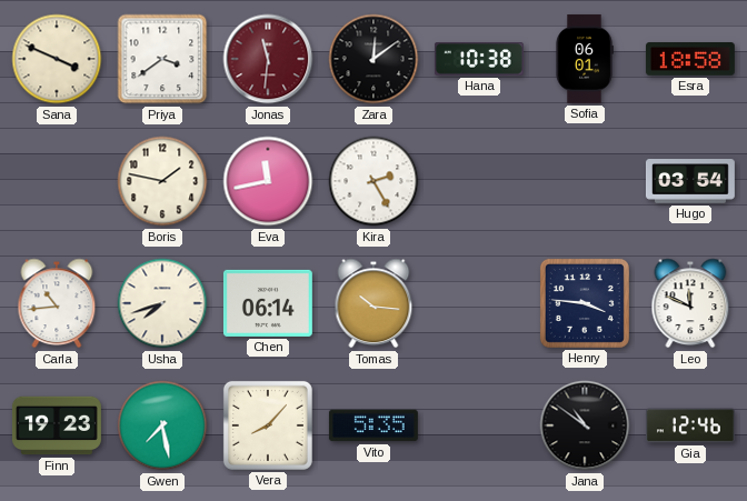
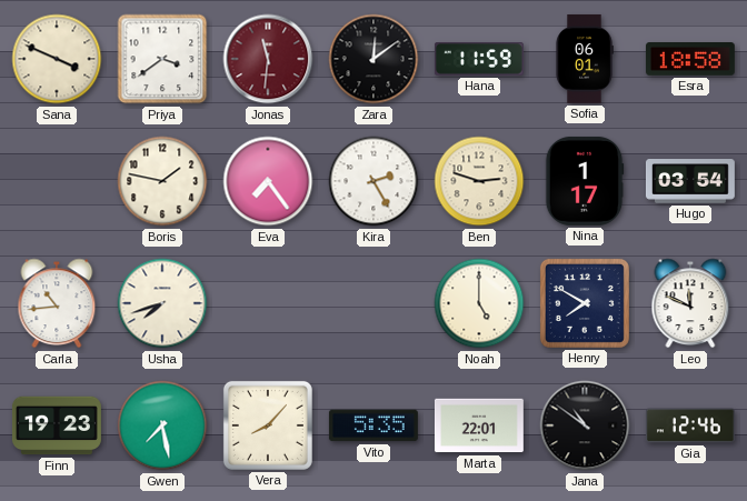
Hana: 10:38 -> 11:59 (479, 59)
Eva: 11:43 -> 7:24 (268, 181)
Ben: none -> 2:48 (479, 181)
Nina: none -> 1:17 (585, 181)
Chen: 06:14 -> none (268, 303)
Tomas: 10:16 -> none (373, 303)
Noah: none -> 5:00 (479, 303)
Henry: 3:46 -> 7:50 (585, 303)
Marta: none -> 22:01 (479, 425)
